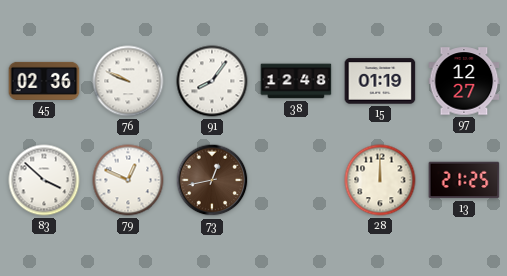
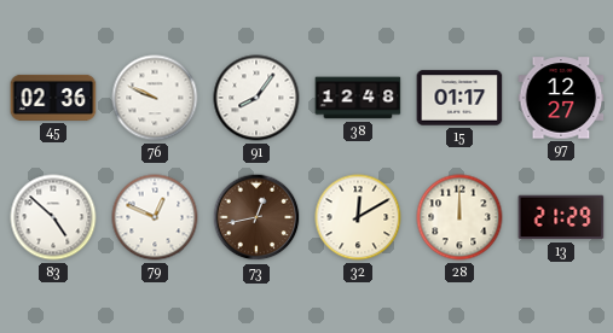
15: 01:19 -> 01:17 (459, 98)
83: 3:52 -> 4:52 (53, 217)
32: none -> 12:10 (358, 217)
13: 21:25 -> 21:29 (561, 217)
